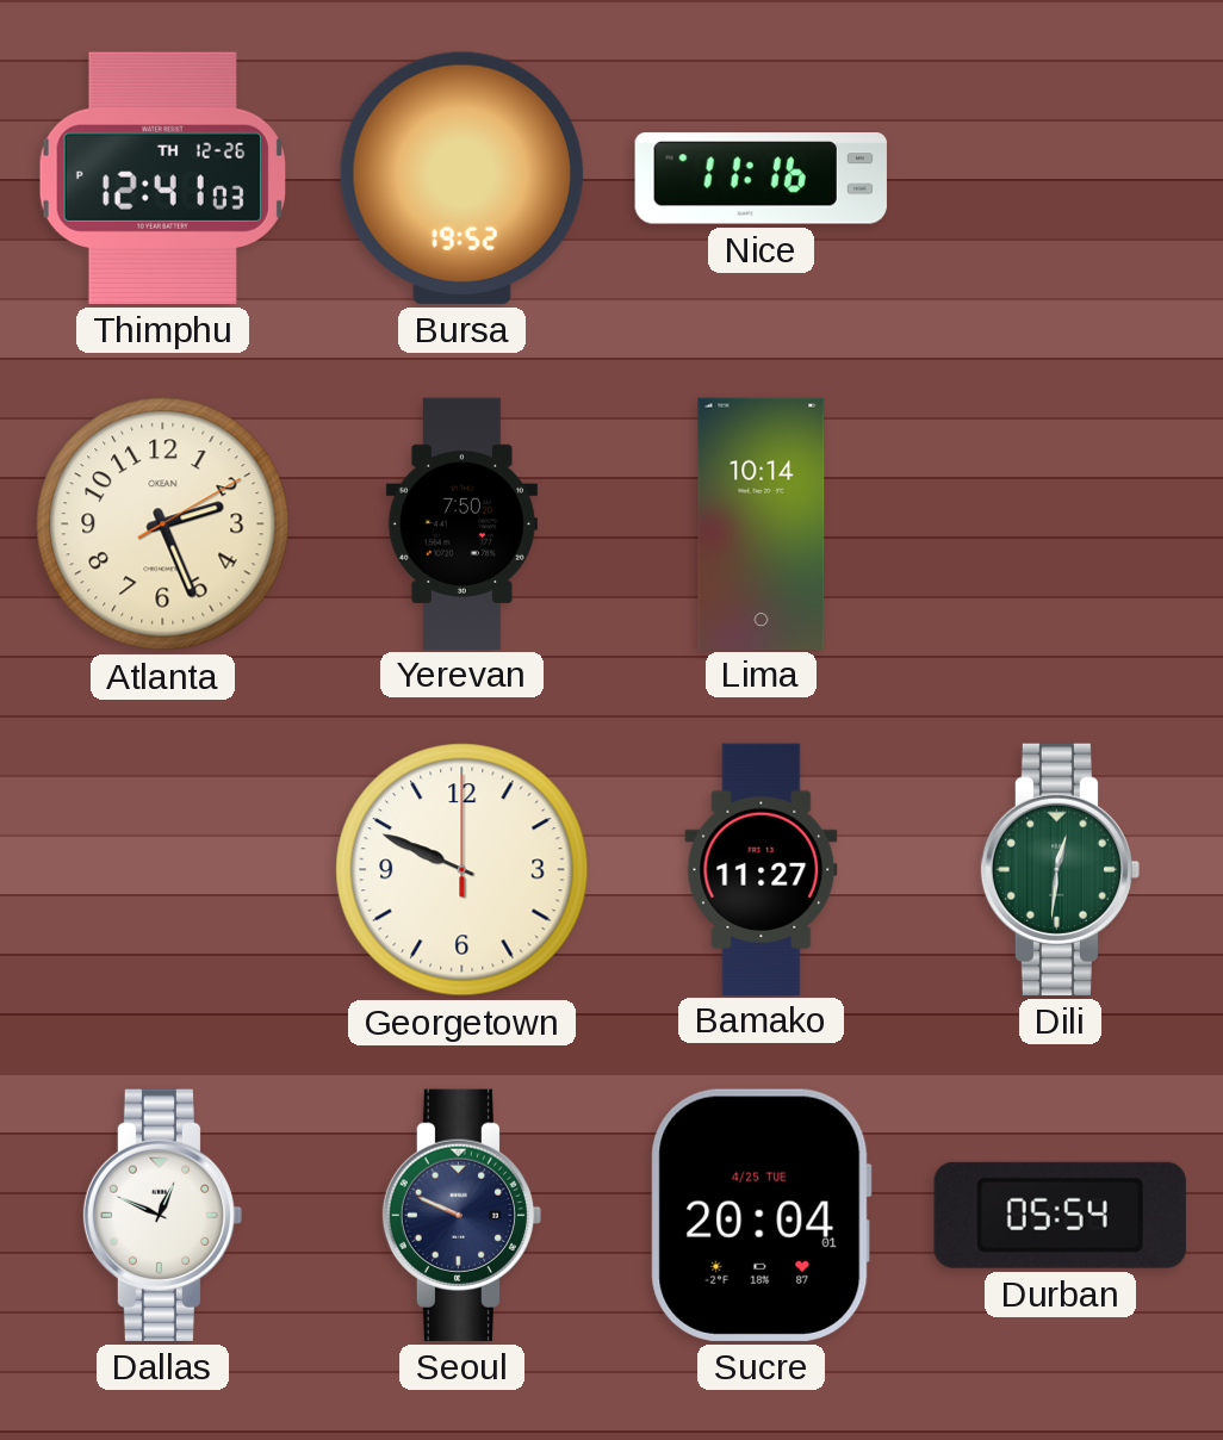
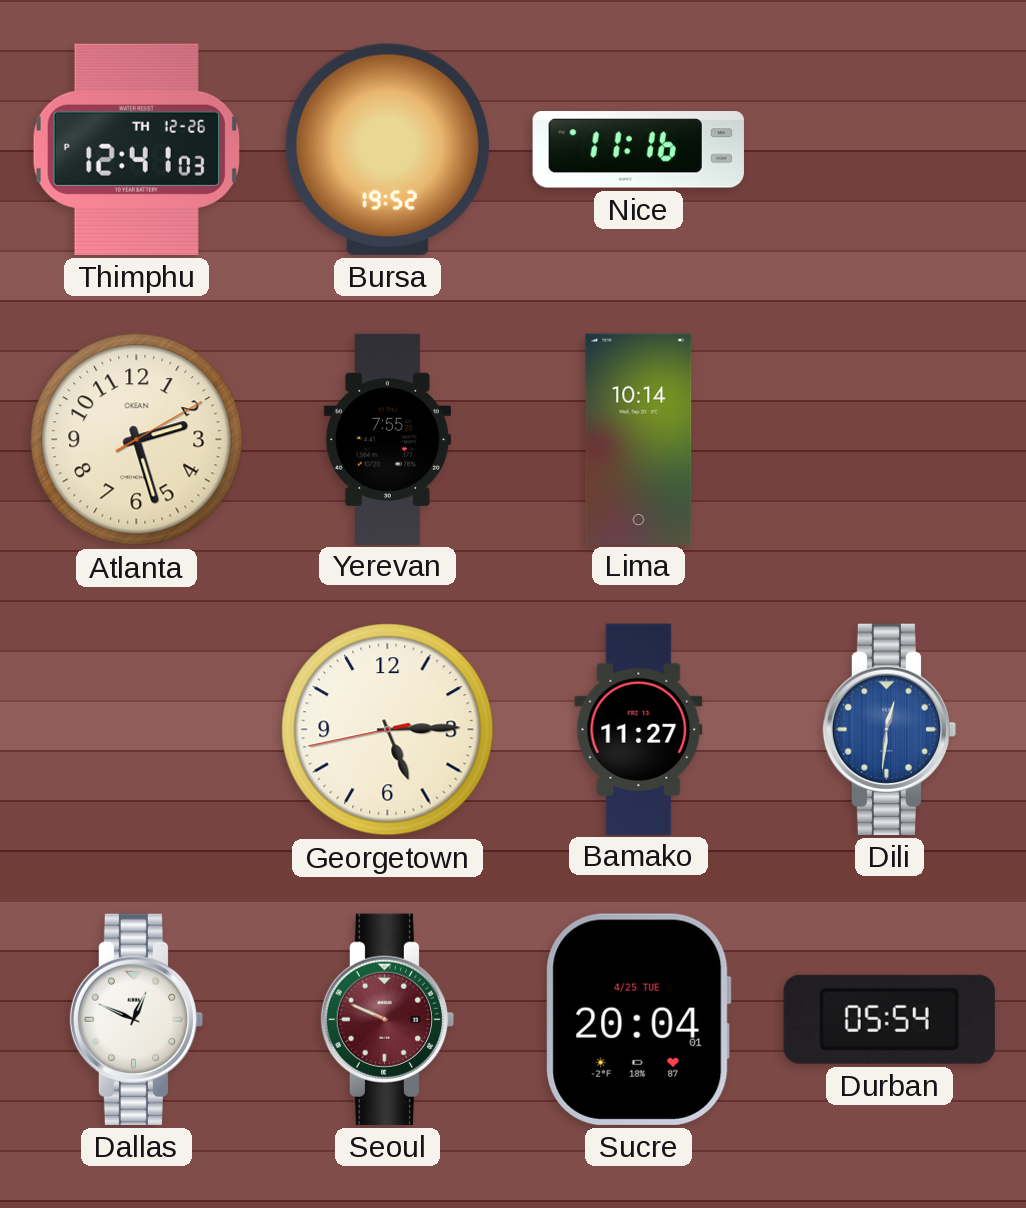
Atlanta: 2:26 -> 2:27 (137, 440)
Yerevan: 7:50 -> 7:55 (387, 439)
Georgetown: 9:49 -> 5:14 (388, 730)
Dili dial: green -> blue (890, 729)
Seoul dial: navy -> burgundy (388, 1019)
